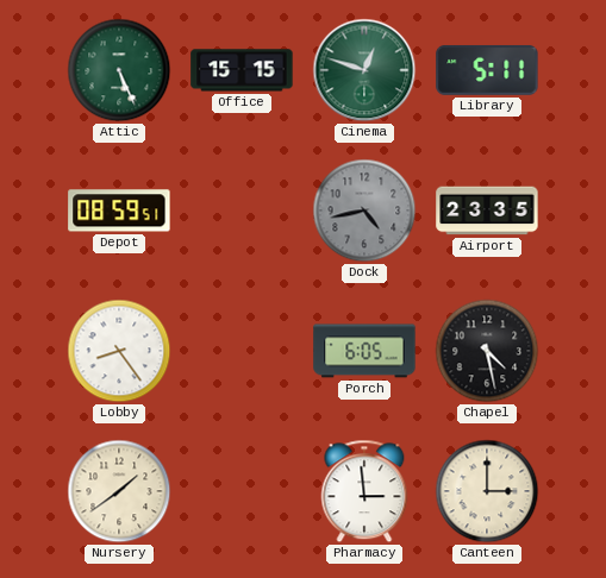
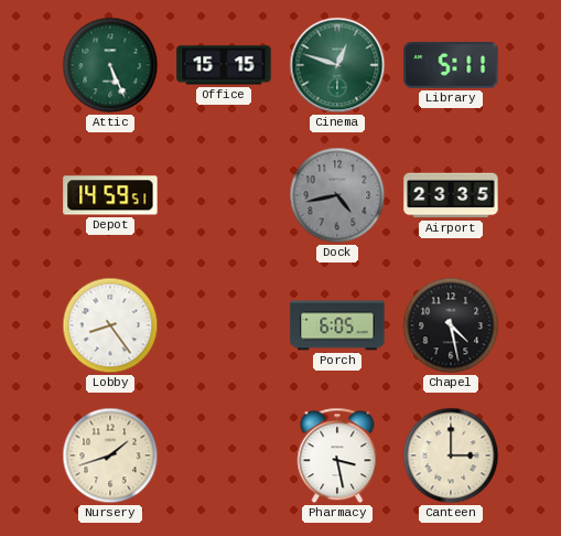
Depot: 08:59 -> 14:59 (110, 195)
Nursery: 1:39 -> 1:42 (110, 455)
Pharmacy: 2:59 -> 3:28 (337, 455)
